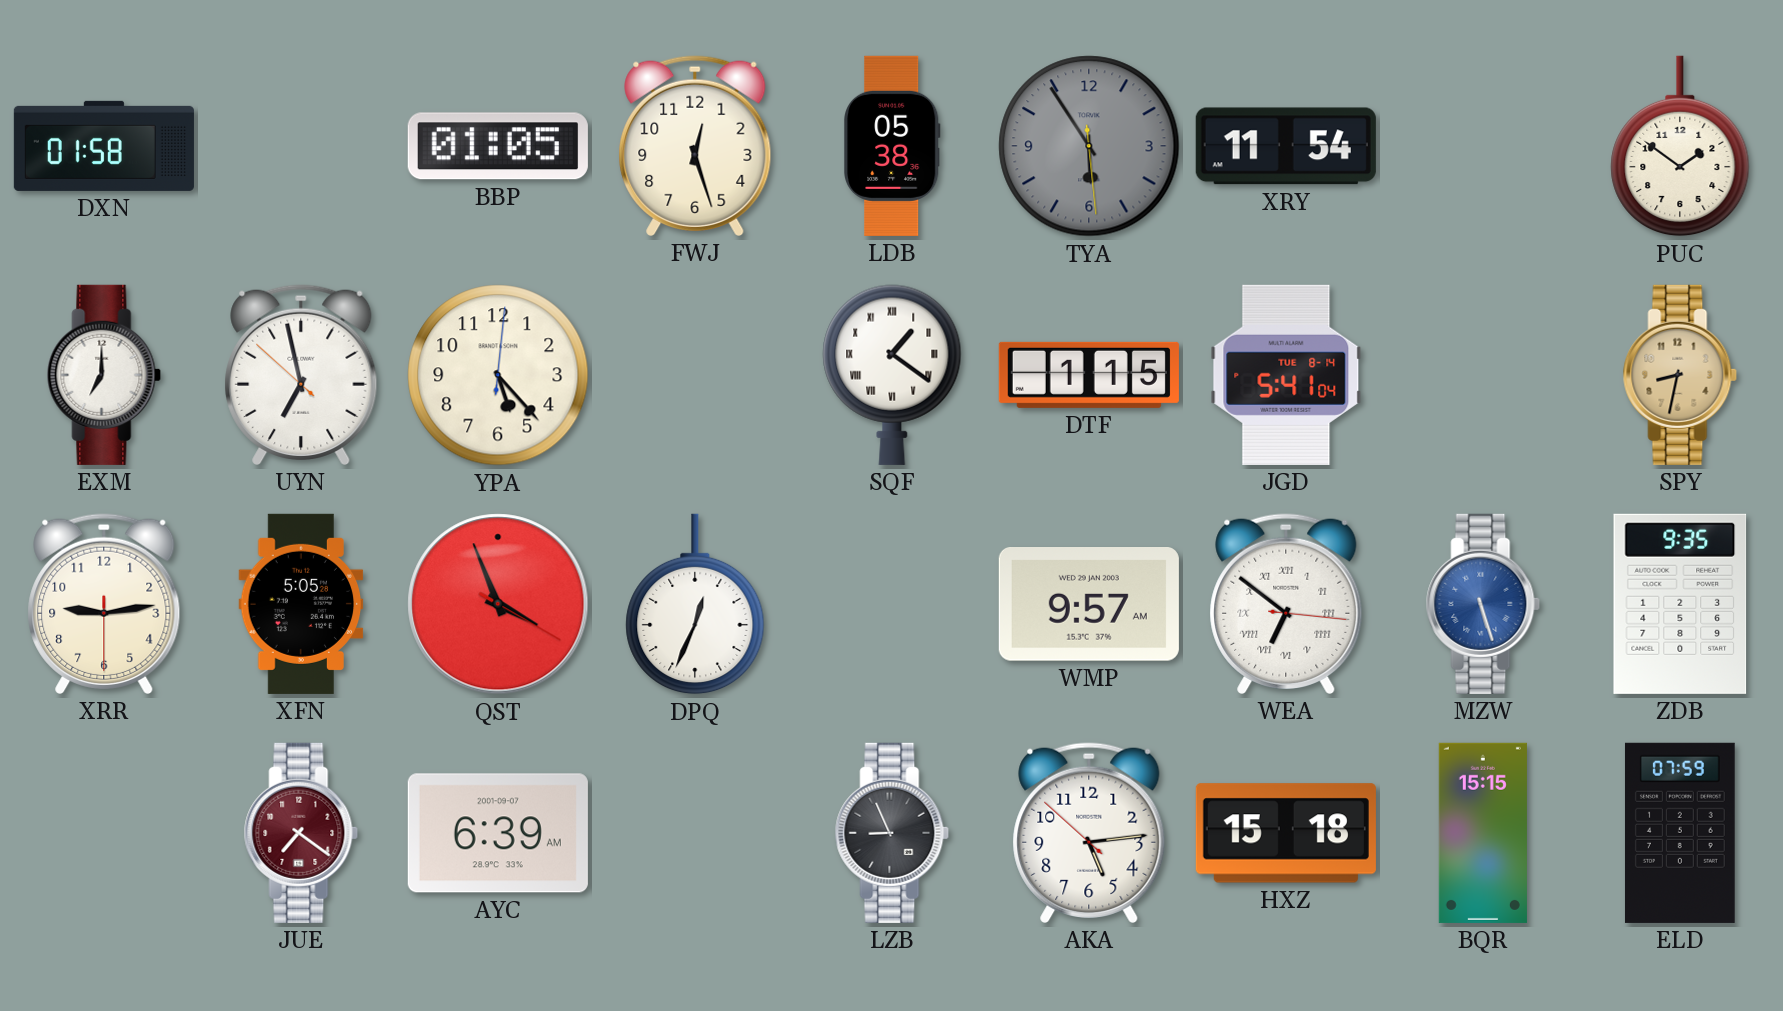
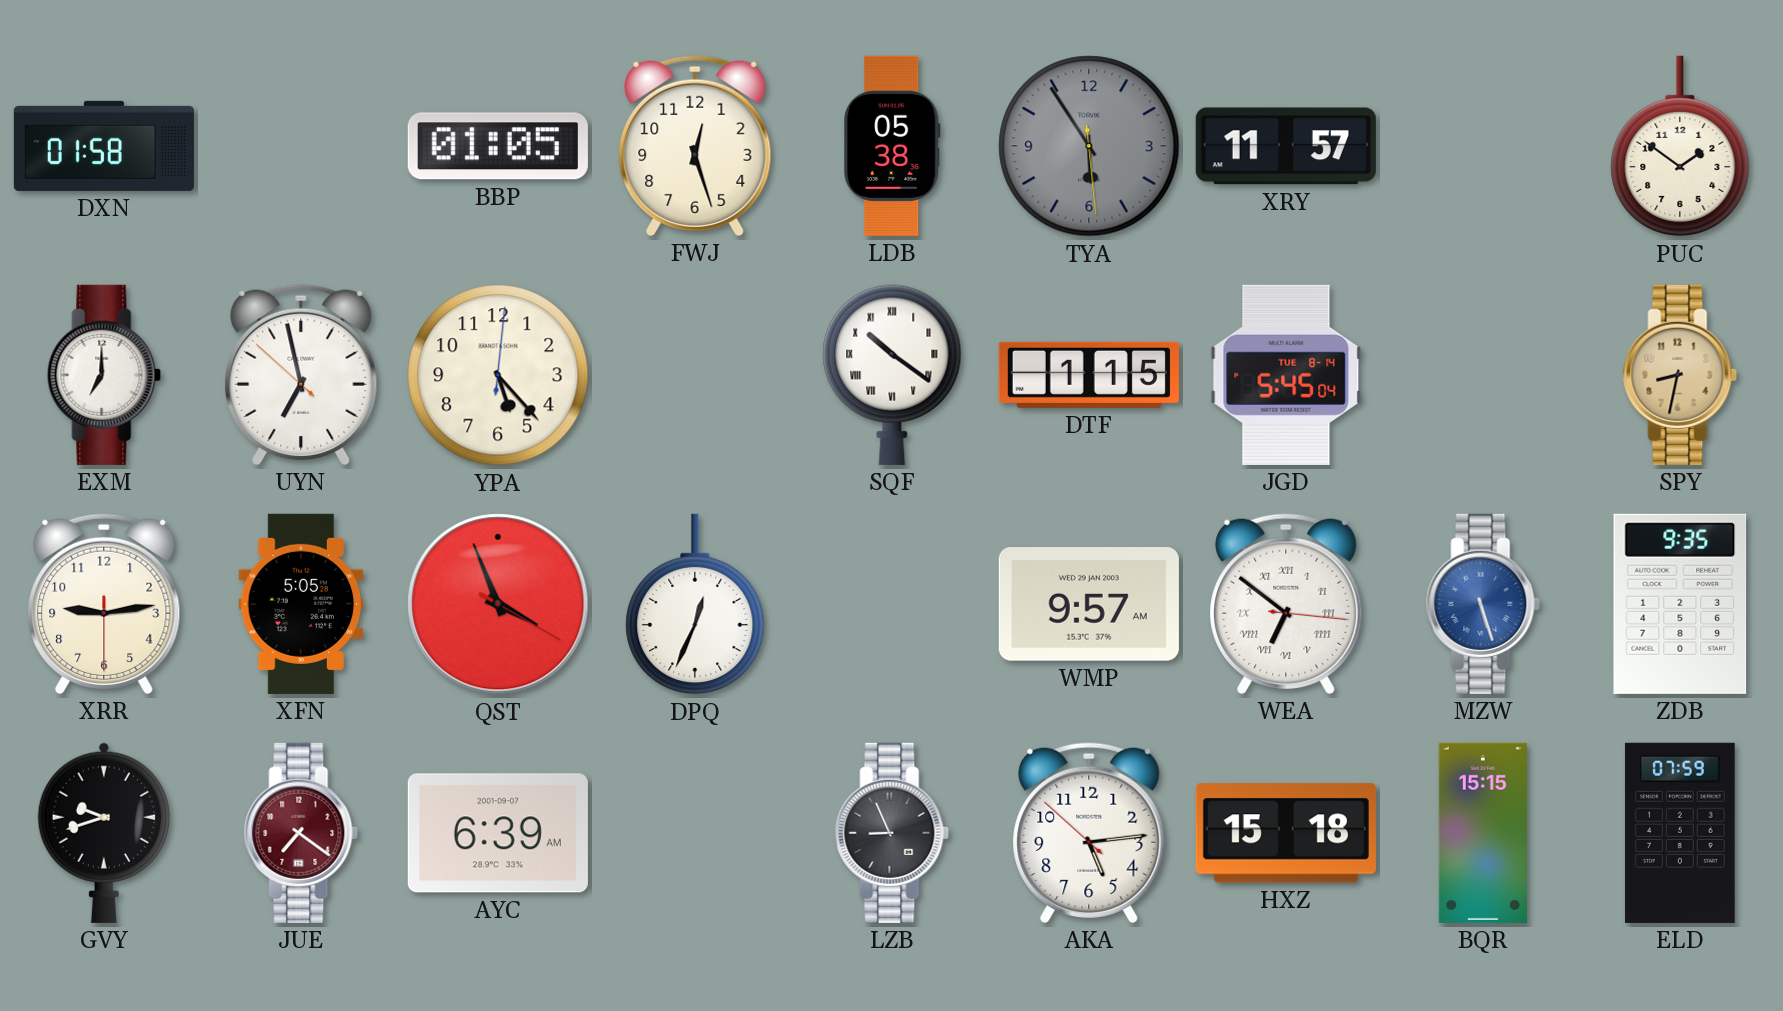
XRY: 11:54 -> 11:57 (1286, 146)
SQF: 1:21 -> 10:21 (892, 375)
JGD: 5:41 -> 5:45 (1286, 375)
GVY: none -> 9:42 (104, 833)
